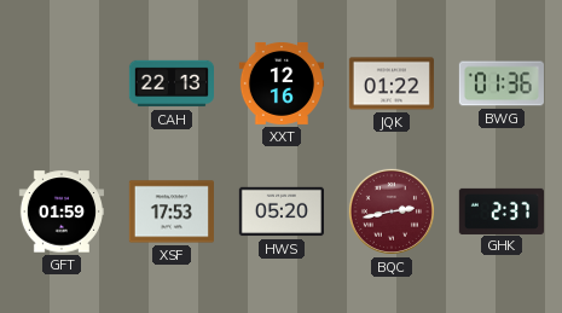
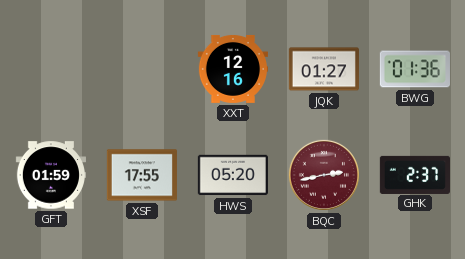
CAH: 22:13 -> none (170, 83)
JQK: 01:22 -> 01:27 (324, 69)
XSF: 17:53 -> 17:55 (142, 175)
